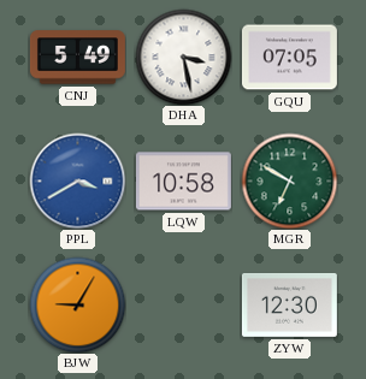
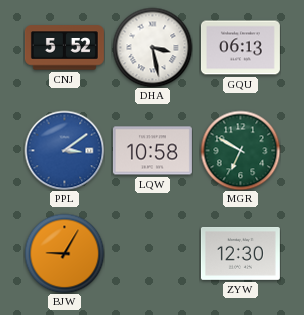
CNJ: 5:49 -> 5:52 (64, 48)
GQU: 07:05 -> 06:13 (240, 48)
PPL: 3:40 -> 3:09 (64, 150)
